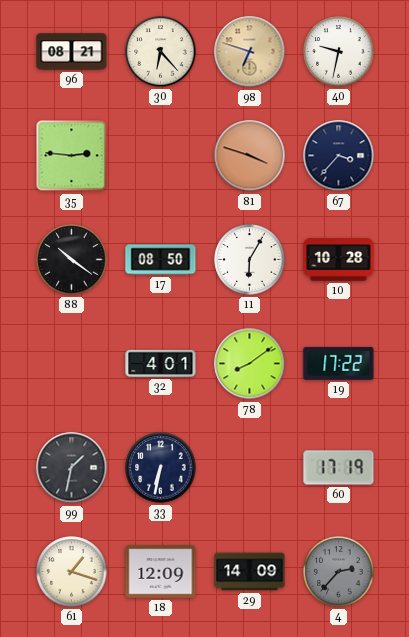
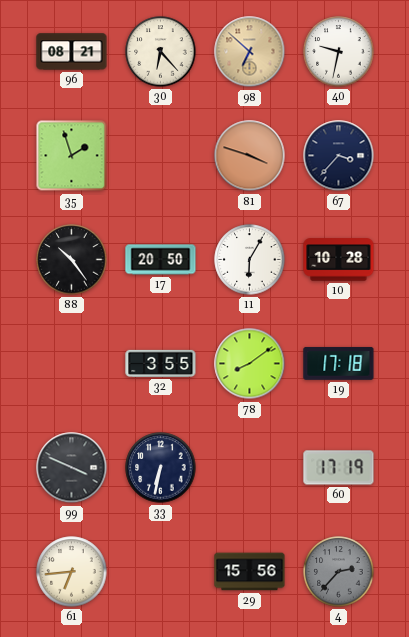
98: 6:48 -> 6:52 (250, 52)
35: 2:46 -> 1:57 (72, 156)
88: 10:21 -> 10:24 (72, 260)
17: 08:50 -> 20:50 (161, 260)
32: 4:01 -> 3:55 (161, 363)
19: 17:22 -> 17:18 (339, 363)
99: 1:32 -> 3:49 (72, 468)
61: 1:18 -> 6:44 (72, 572)
18: 12:09 -> none (161, 572)
29: 14:09 -> 15:56 (250, 572)
